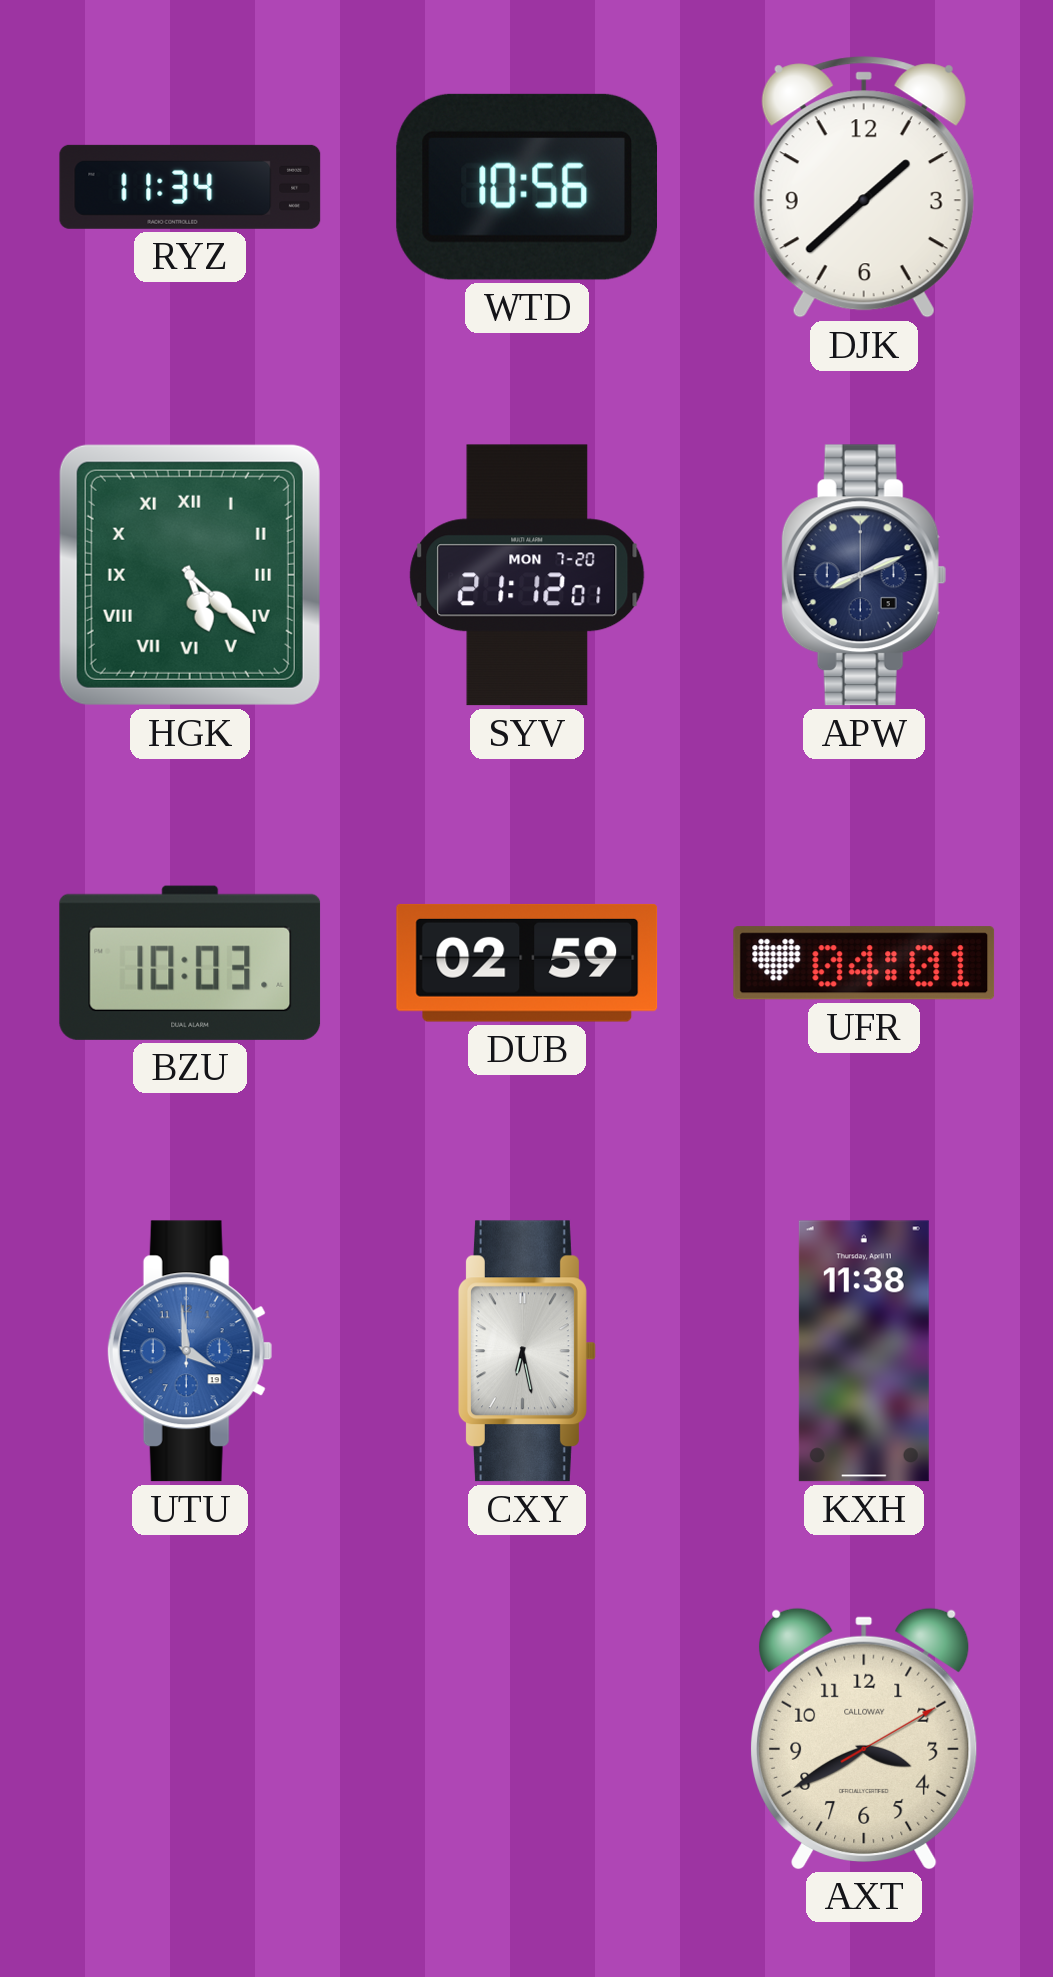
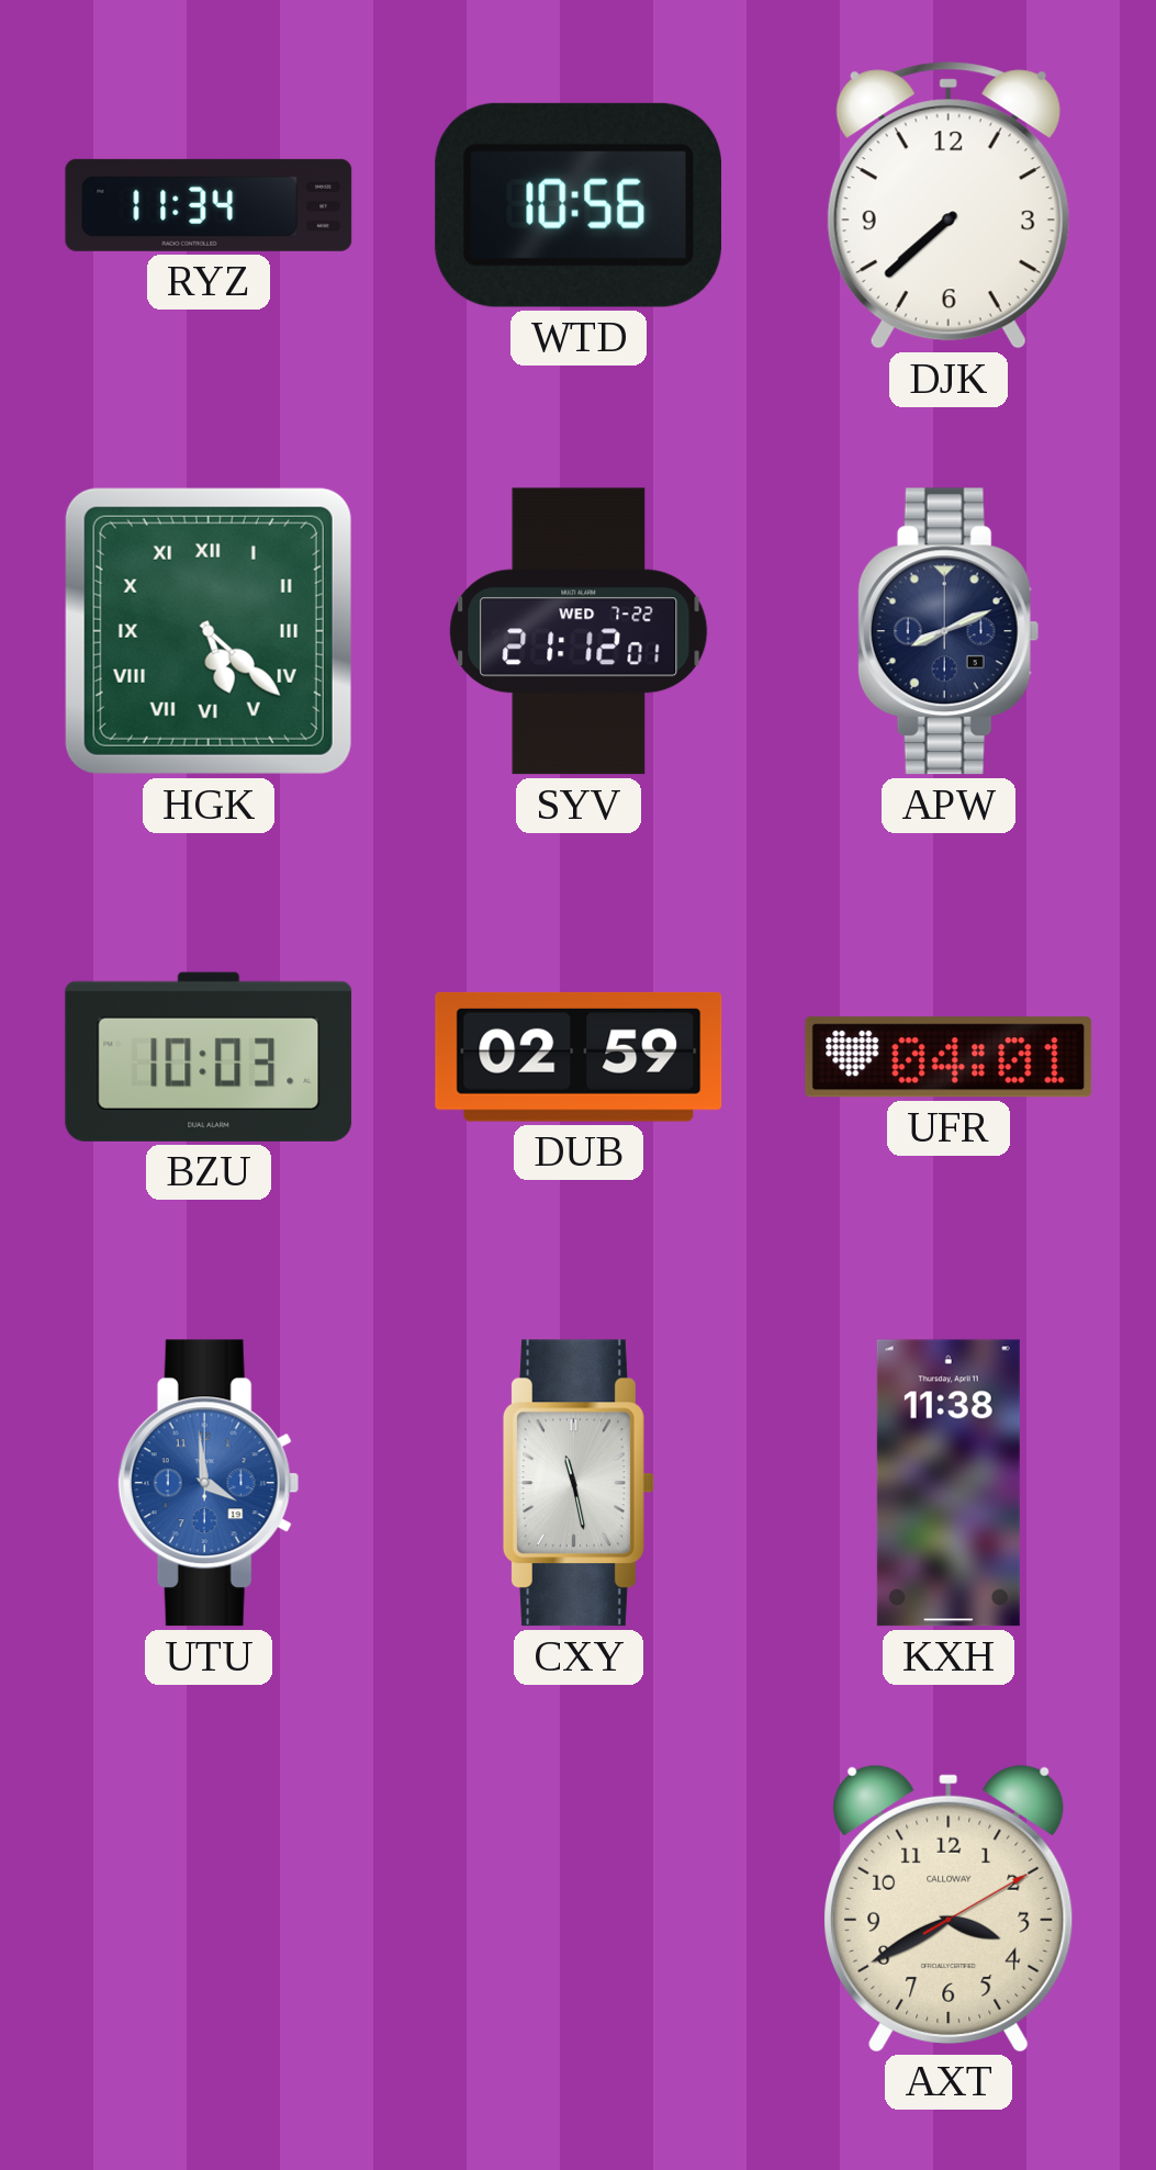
DJK: 1:38 -> 7:38 (949, 205)
SYV date: MON 7-20 -> WED 7-22 (579, 631)
CXY: 6:28 -> 11:28 (579, 1483)
